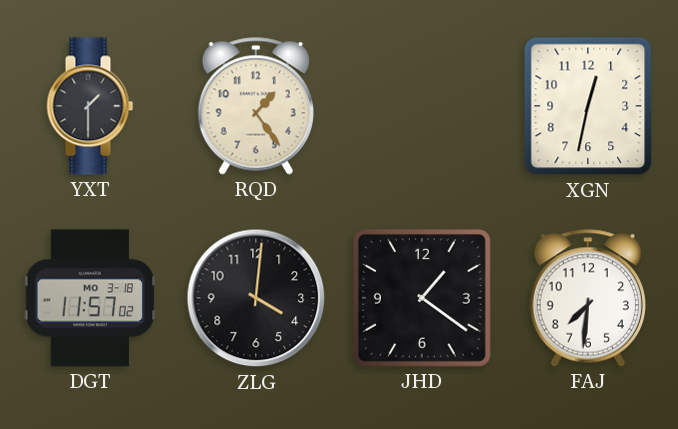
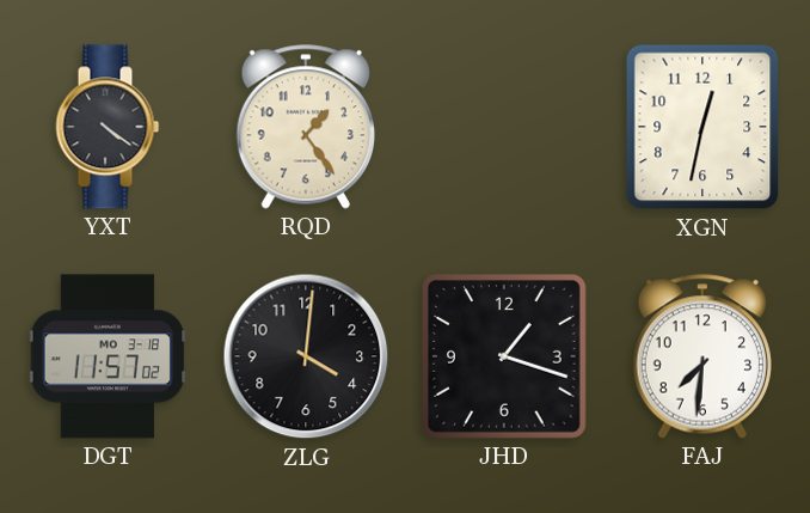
YXT: 1:30 -> 4:21 (108, 127)
JHD: 1:21 -> 1:18 (504, 356)
